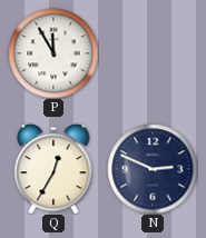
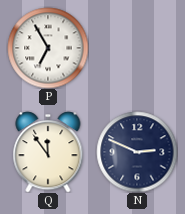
P: 11:55 -> 6:55 (48, 48)
Q: 12:35 -> 11:54 (48, 152)
